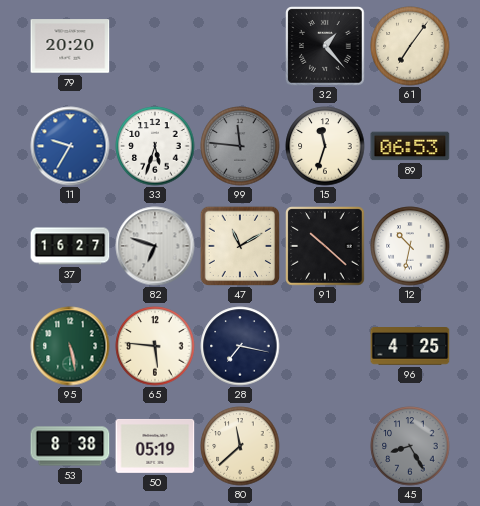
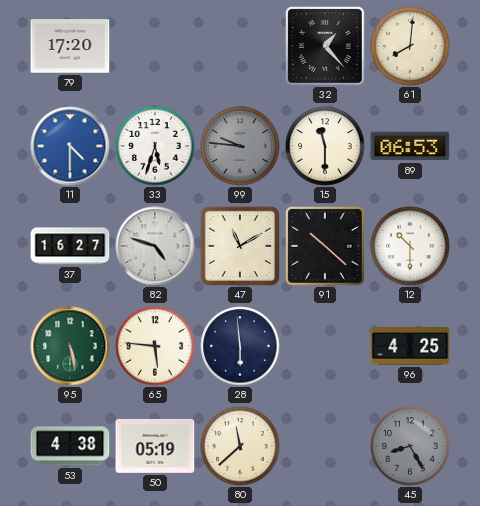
79: 20:20 -> 17:20 (70, 46)
61: 7:06 -> 8:01 (410, 46)
11: 9:35 -> 4:30 (70, 146)
99: 11:46 -> 9:46 (240, 146)
15: 11:33 -> 11:30 (325, 146)
82: 6:48 -> 4:48 (155, 246)
12: 10:32 -> 10:30 (410, 246)
28: 7:17 -> 5:59 (240, 346)
53: 8:38 -> 4:38 (70, 446)
